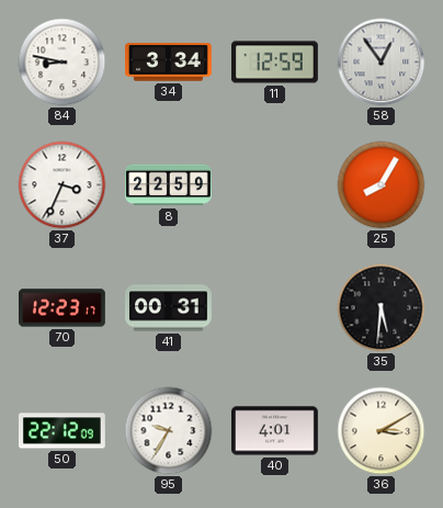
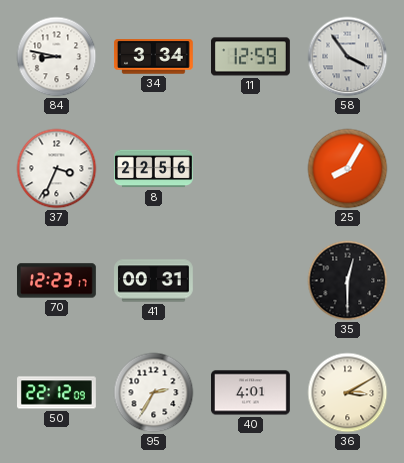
58: 12:54 -> 3:54 (348, 57)
8: 22:59 -> 22:56 (154, 169)
35: 5:31 -> 12:30 (348, 281)
95: 9:35 -> 2:35 (154, 393)
